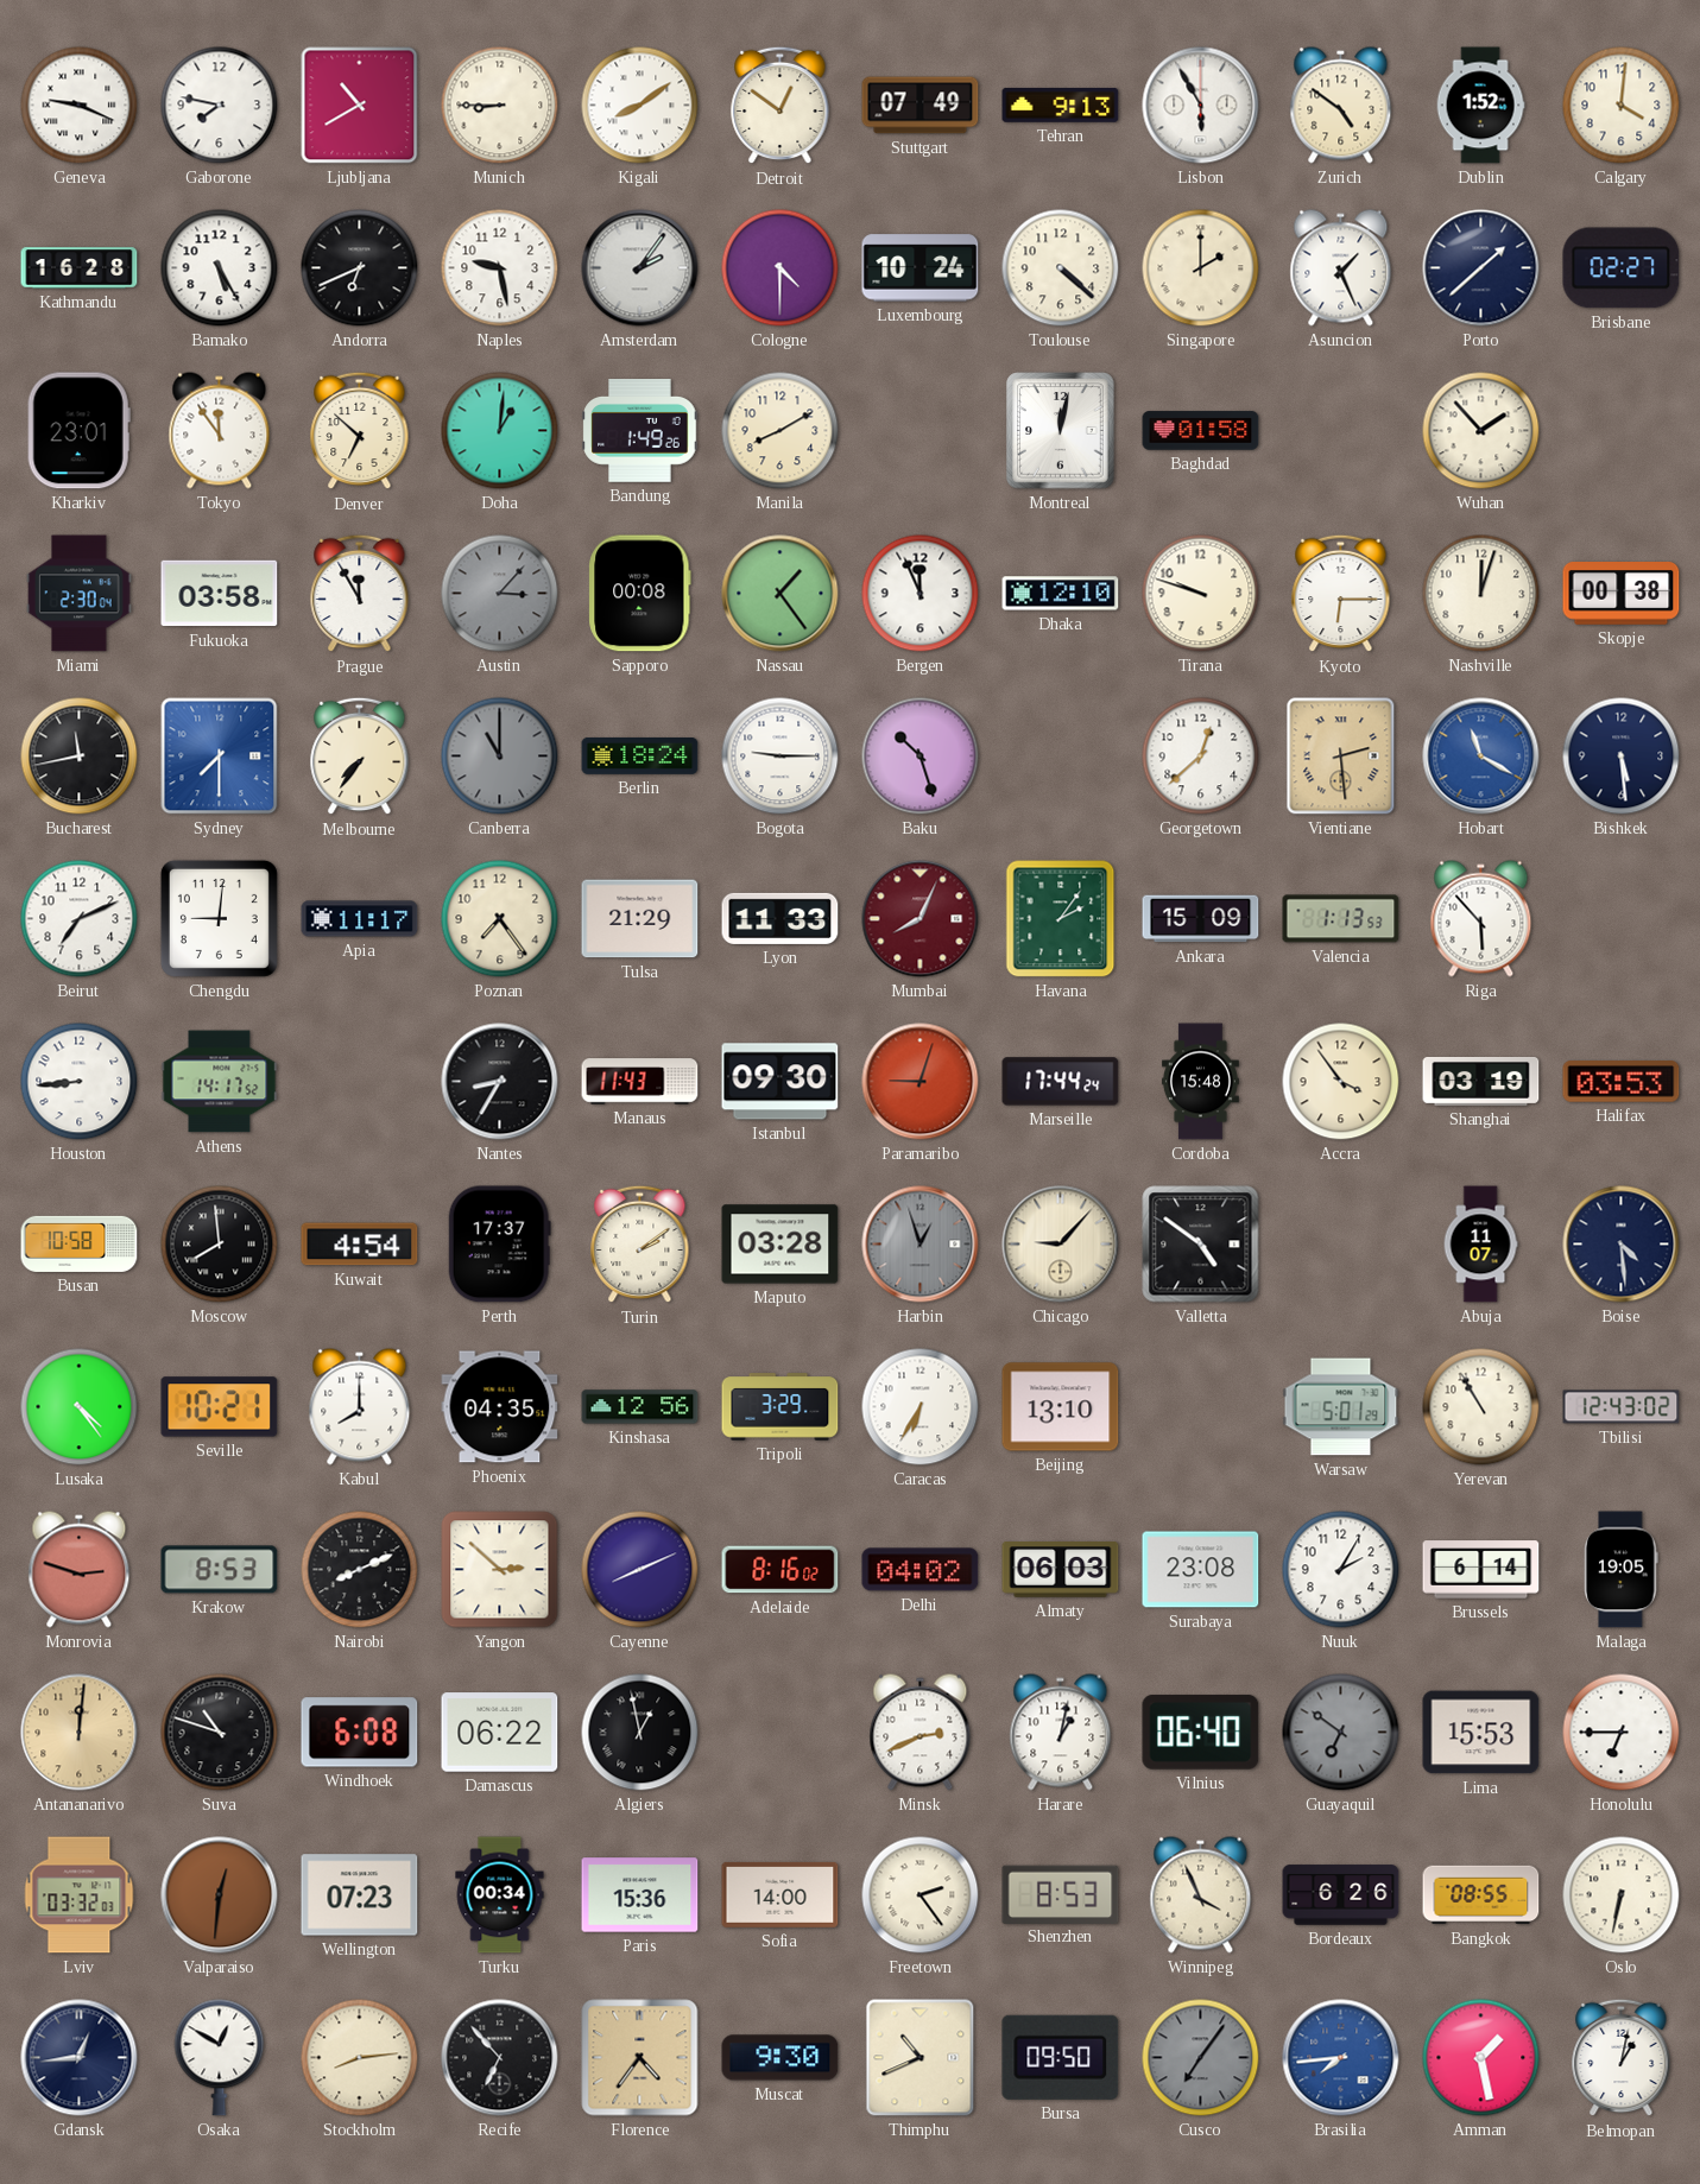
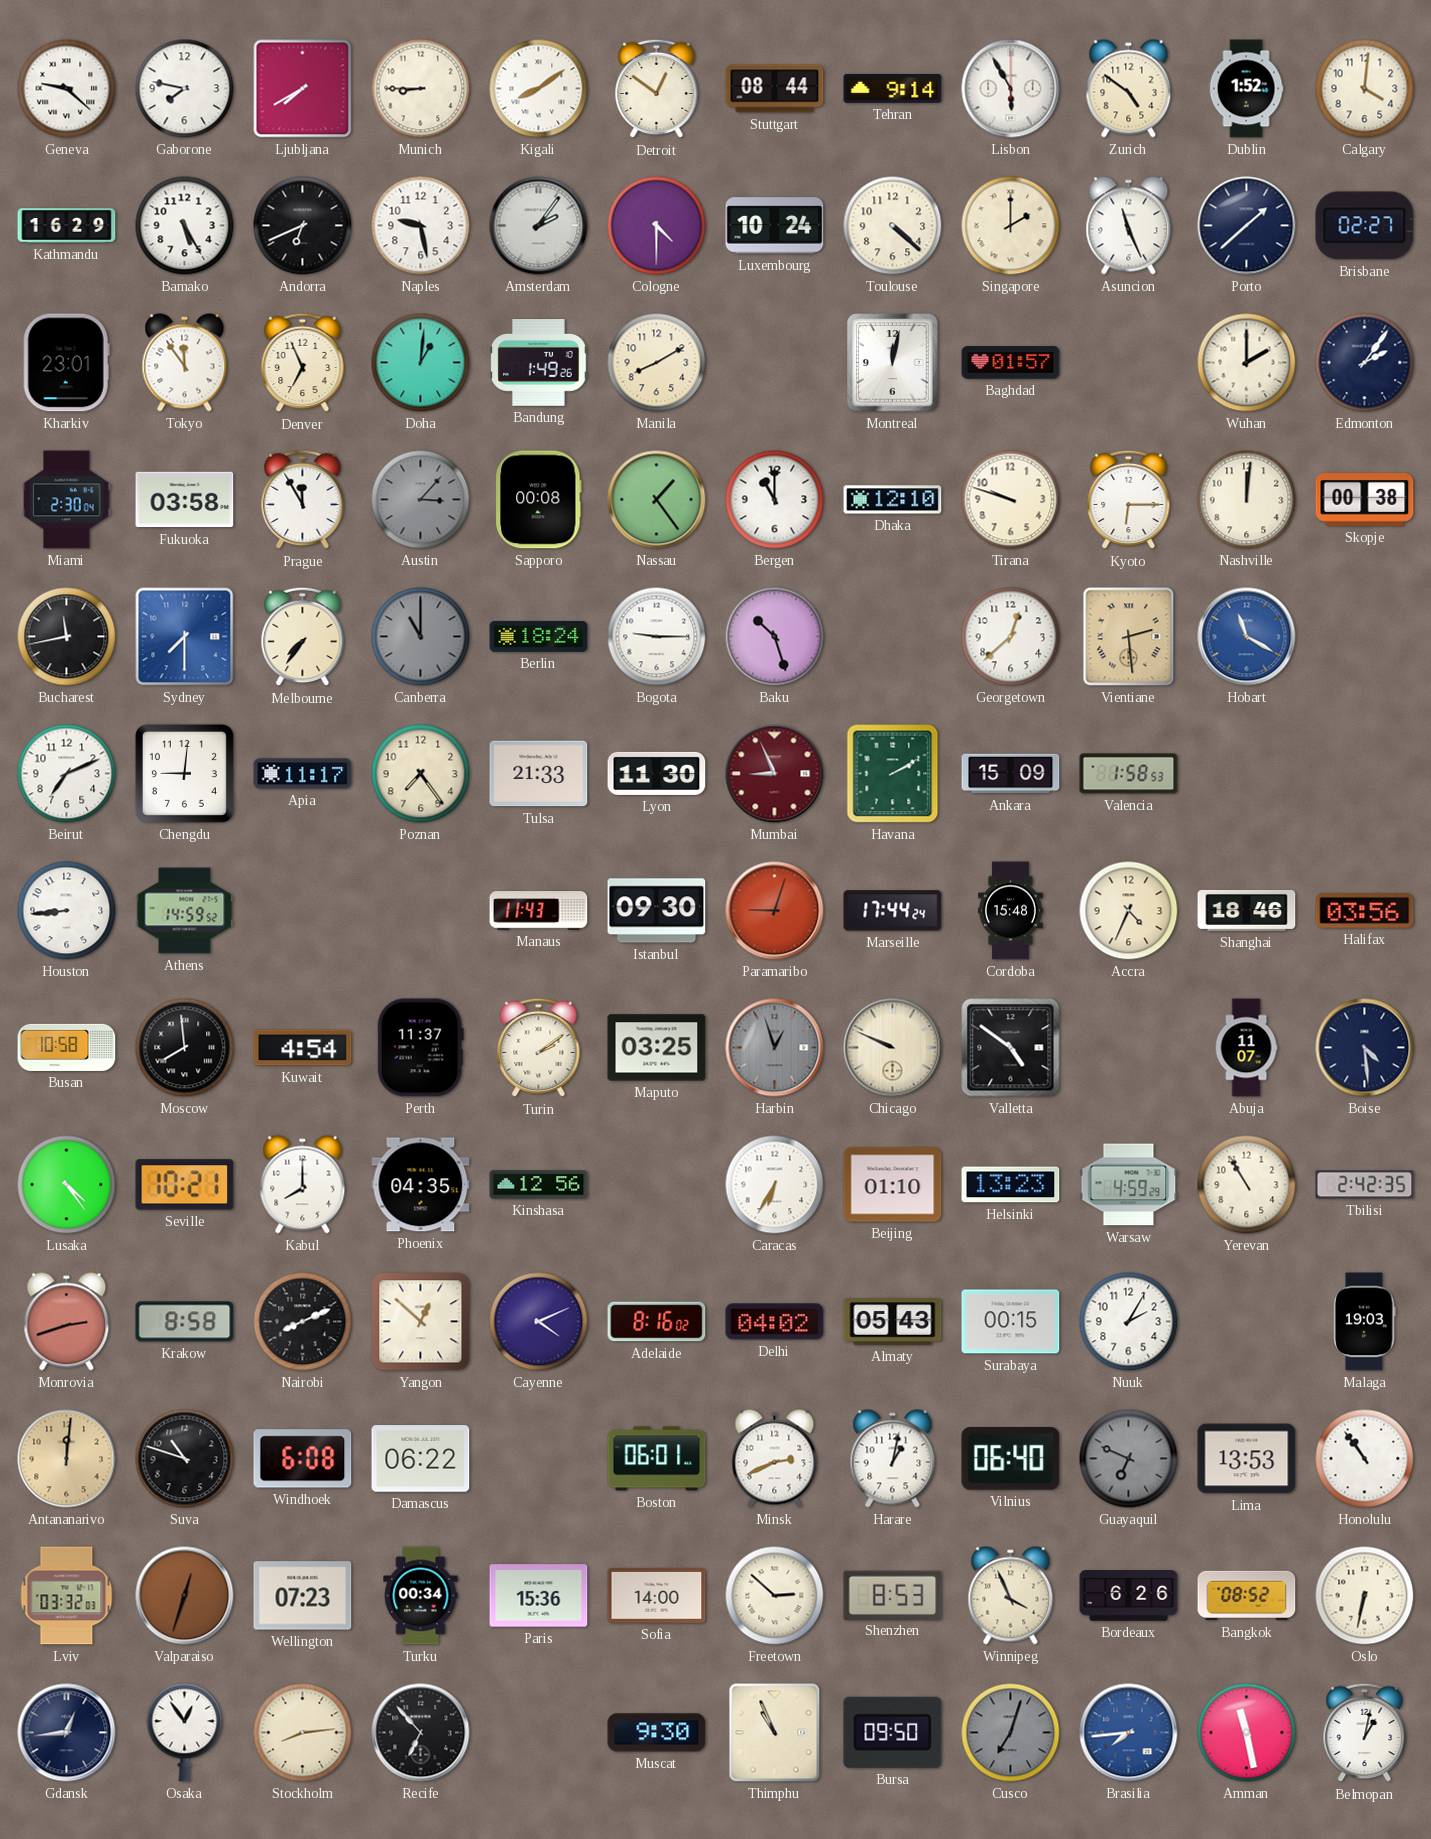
Geneva: 9:19 -> 9:22 (67, 89)
Ljubljana: 10:40 -> 7:40 (303, 89)
Stuttgart: 07:49 -> 08:44 (775, 89)
Tehran: 9:13 -> 9:14 (893, 89)
Kathmandu: 16:28 -> 16:29 (67, 226)
Asuncion: 1:26 -> 11:26 (1129, 226)
Denver: 6:52 -> 6:56 (303, 363)
Baghdad: 01:58 -> 01:57 (1011, 363)
Wuhan: 1:53 -> 2:00 (1247, 363)
Edmonton: none -> 2:06 (1365, 363)
Bergen: 11:56 -> 11:00 (775, 500)
Nashville: 12:03 -> 12:01 (1247, 500)
Bishkek: 5:29 -> none (1622, 757)
Tulsa: 21:29 -> 21:33 (539, 774)
Lyon: 11:33 -> 11:30 (657, 773)
Mumbai: 8:04 -> 8:56 (775, 774)
Havana: 2:06 -> 2:10 (893, 774)
Valencia: 1:13 -> 1:58 (1129, 774)
Riga: 5:53 -> none (1481, 919)
Athens: 14:17 -> 14:59 (185, 911)
Nantes: 8:35 -> none (500, 1082)
Accra: 3:54 -> 4:34 (1129, 911)
Shanghai: 03:19 -> 18:46 (1247, 910)
Halifax: 03:53 -> 03:56 (1365, 911)
Perth: 17:37 -> 11:37 (420, 1048)
Maputo: 03:28 -> 03:25 (657, 1048)
Chicago: 9:07 -> 9:49 (893, 1048)
Tripoli: 3:29 -> none (781, 1407)
Beijing: 13:10 -> 01:10 (893, 1185)
Helsinki: none -> 13:23 (1011, 1185)
Warsaw: 5:01 -> 4:59 (1129, 1185)
Tbilisi: 12:43 -> 2:42 (1365, 1185)
Monrovia: 2:48 -> 2:42 (67, 1322)
Krakow: 8:53 -> 8:58 (185, 1322)
Yangon: 2:52 -> 12:52 (421, 1322)
Cayenne: 8:11 -> 4:11 (539, 1322)
Almaty: 06:03 -> 05:43 (893, 1322)
Surabaya: 23:08 -> 00:15 (1011, 1322)
Brussels: 6:14 -> none (1481, 1570)
Malaga: 19:05 -> 19:03 (1365, 1322)
Algiers: 12:58 -> none (640, 1733)
Boston: none -> 06:01 (657, 1459)
Guayaquil: 6:51 -> 6:49 (1129, 1459)
Lima: 15:53 -> 13:53 (1247, 1459)
Honolulu: 6:45 -> 10:54 (1365, 1459)
Valparaiso: 12:31 -> 12:33 (185, 1596)
Freetown: 2:24 -> 2:52 (775, 1596)
Bangkok: 08:55 -> 08:52 (1247, 1596)
Osaka: 12:50 -> 12:54 (185, 1733)
Florence: 4:36 -> none (640, 2058)
Thimphu: 10:41 -> 10:56 (775, 1733)
Cusco: 7:06 -> 7:03 (1011, 1733)
Amman: 1:28 -> 11:28 (1247, 1733)
